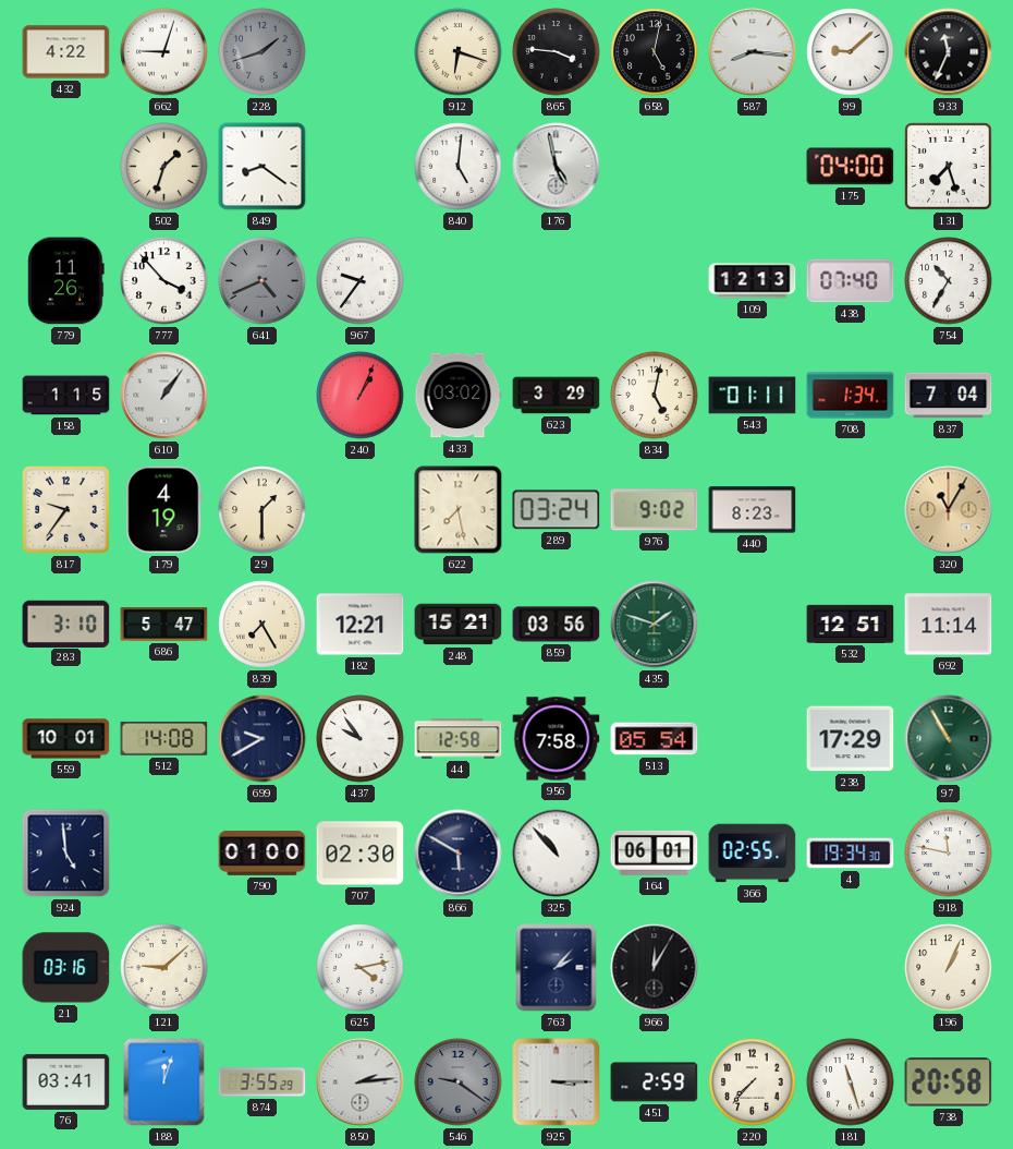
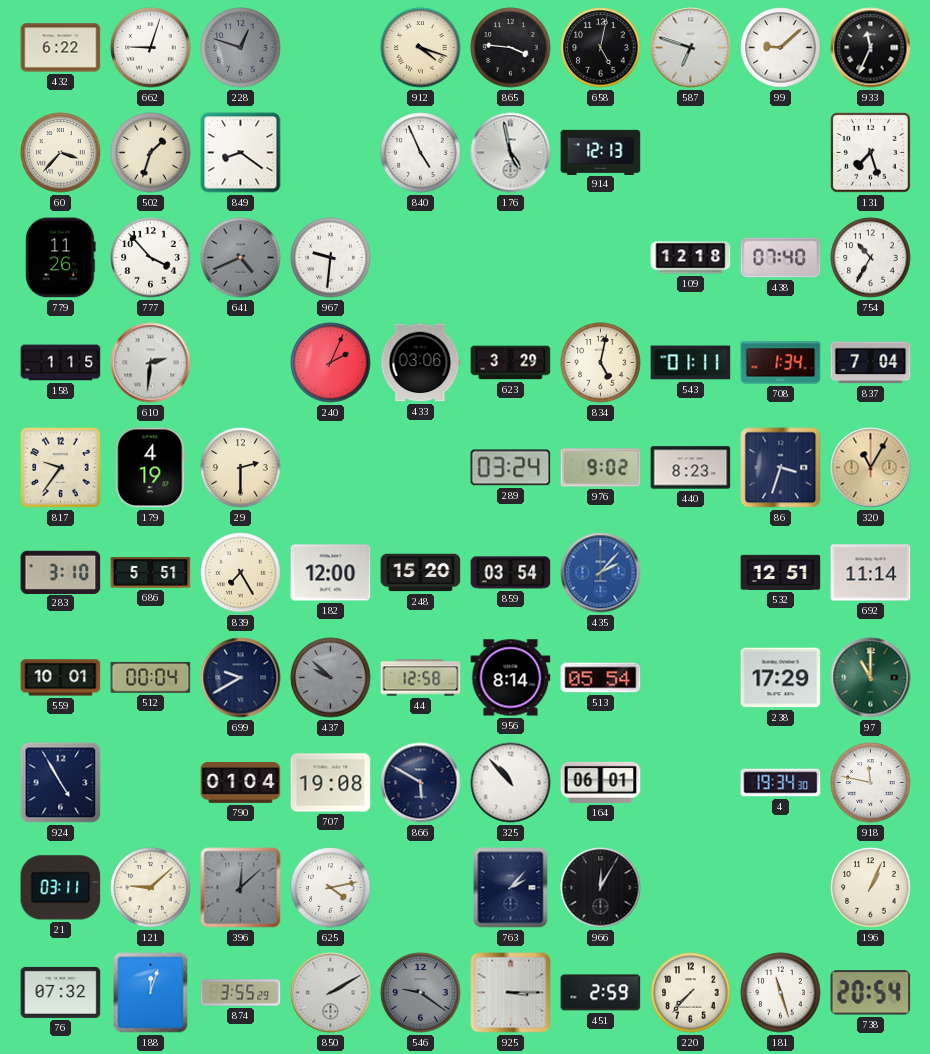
432: 4:22 -> 6:22 (61, 48)
228: 1:42 -> 12:48 (241, 48)
912: 6:18 -> 4:18 (421, 48)
587: 8:16 -> 6:48 (691, 48)
60: none -> 3:37 (61, 153)
840: 5:01 -> 4:56 (421, 153)
914: none -> 12:13 (601, 152)
175: 04:00 -> none (851, 167)
967: 9:36 -> 9:31 (331, 258)
109: 12:13 -> 12:18 (691, 258)
610: 1:06 -> 2:31 (151, 363)
240: 1:04 -> 2:04 (331, 363)
433: 03:02 -> 03:06 (420, 363)
29: 1:30 -> 2:30 (241, 468)
622: 7:28 -> none (459, 510)
86: none -> 3:33 (781, 468)
686: 5:47 -> 5:51 (151, 573)
182: 12:21 -> 12:00 (331, 573)
248: 15:21 -> 15:20 (421, 573)
859: 03:56 -> 03:54 (511, 573)
435: 1:48 -> 2:07 (601, 573)
435 dial: green -> blue (601, 573)
512: 14:08 -> 00:04 (151, 677)
437: 9:54 -> 9:52 (331, 678)
437 dial: white -> grey (331, 678)
956: 7:58 -> 8:14 (511, 678)
97: 10:55 -> 11:00 (871, 678)
924: 4:59 -> 4:55 (61, 783)
790: 01:00 -> 01:04 (241, 783)
707: 02:30 -> 19:08 (331, 783)
366: 02:55 -> none (753, 854)
21: 03:16 -> 03:11 (61, 888)
396: none -> 12:08 (241, 888)
76: 03:41 -> 07:32 (61, 992)
850: 2:14 -> 2:10 (331, 993)
738: 20:58 -> 20:54 (871, 993)
